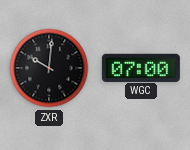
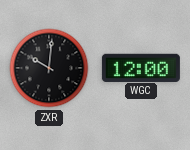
WGC: 07:00 -> 12:00 (141, 67)
